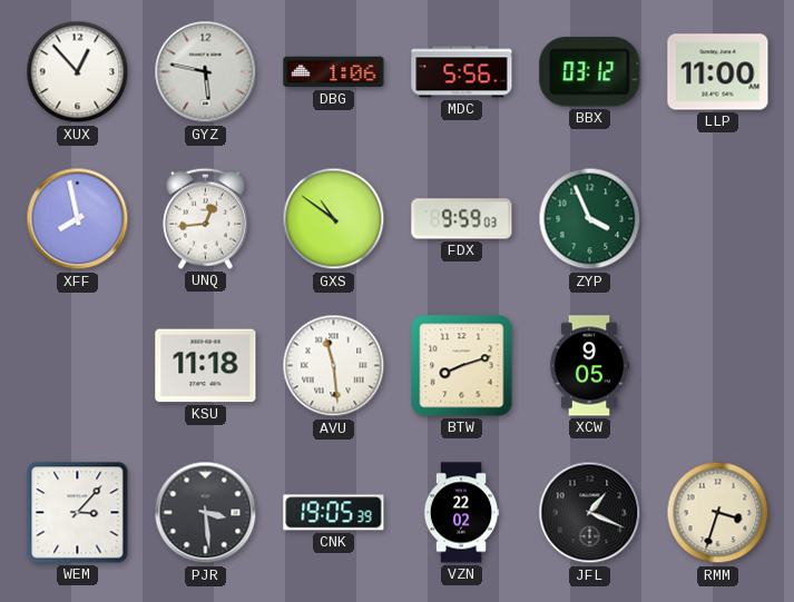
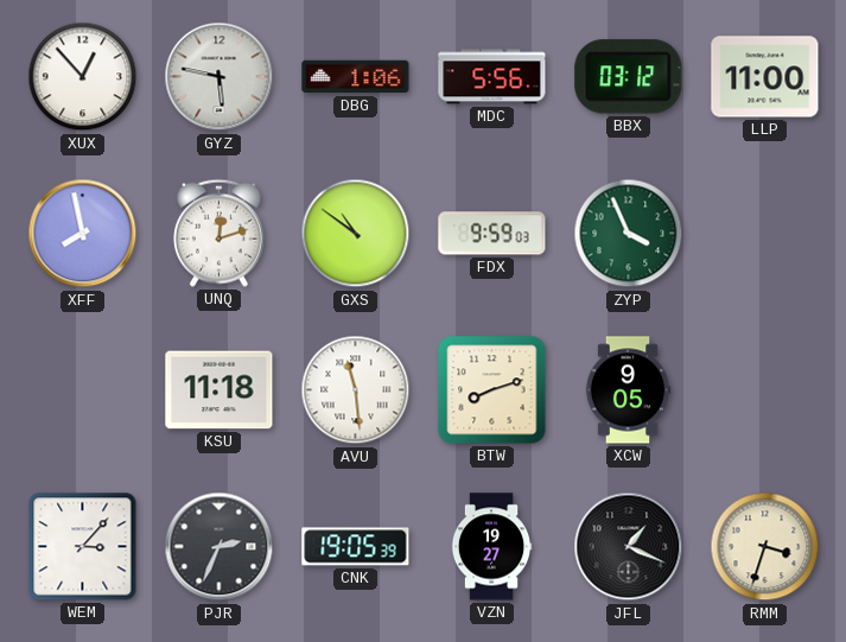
UNQ: 12:44 -> 12:12 (218, 233)
PJR: 3:29 -> 2:34 (220, 547)
VZN: 22:02 -> 19:27 (491, 547)
